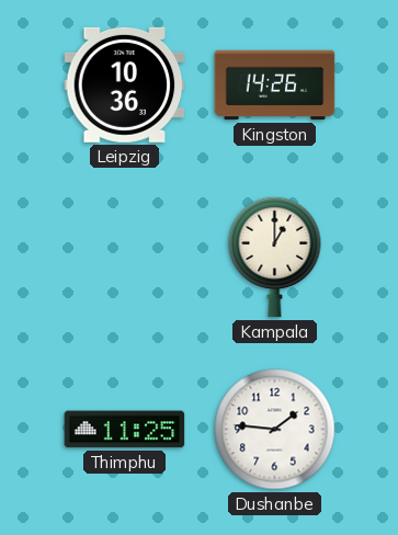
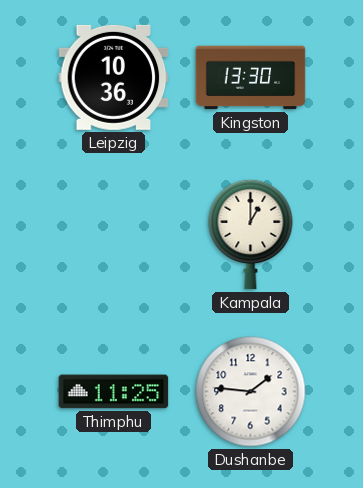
Kingston: 14:26 -> 13:30 (251, 78)
